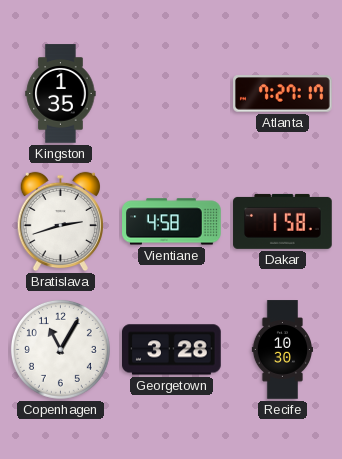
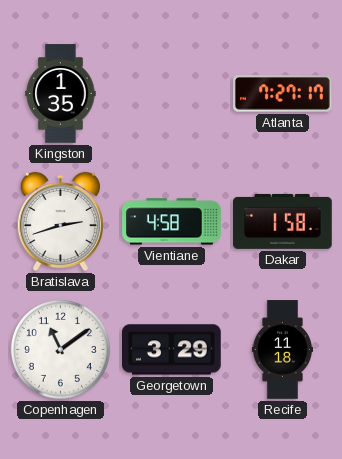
Copenhagen: 11:05 -> 11:09 (60, 349)
Georgetown: 3:28 -> 3:29 (172, 350)
Recife: 10:30 -> 11:18 (283, 350)
